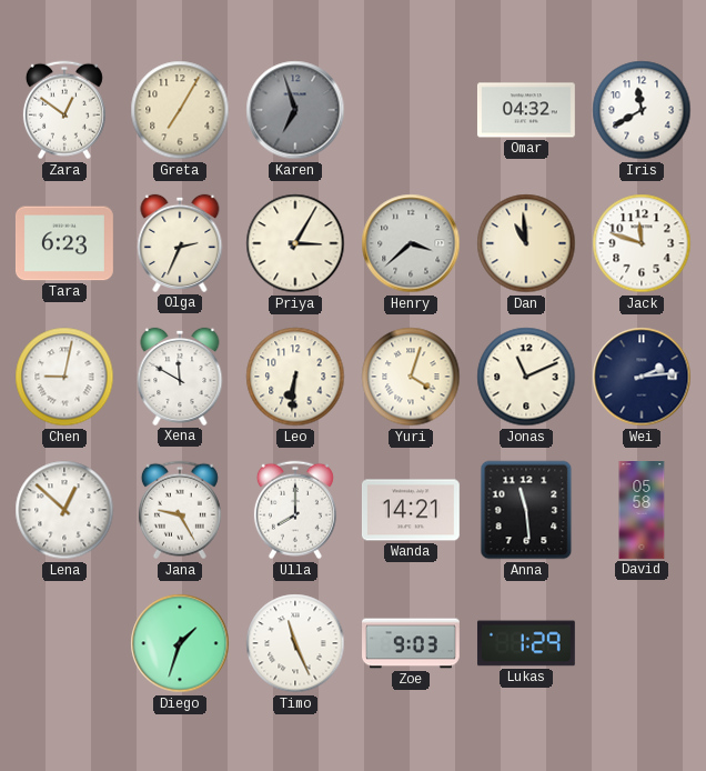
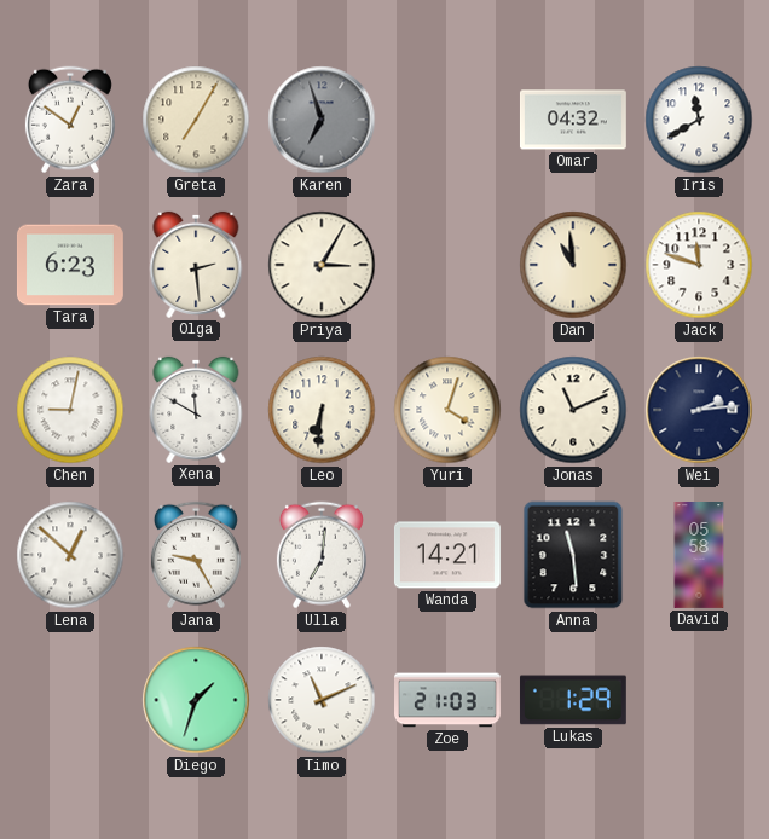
Olga: 2:34 -> 2:29 (196, 265)
Henry: 3:38 -> none (411, 243)
Ulla: 8:00 -> 7:01 (322, 555)
Timo: 11:26 -> 11:11 (322, 700)
Zoe: 9:03 -> 21:03 (449, 700)
